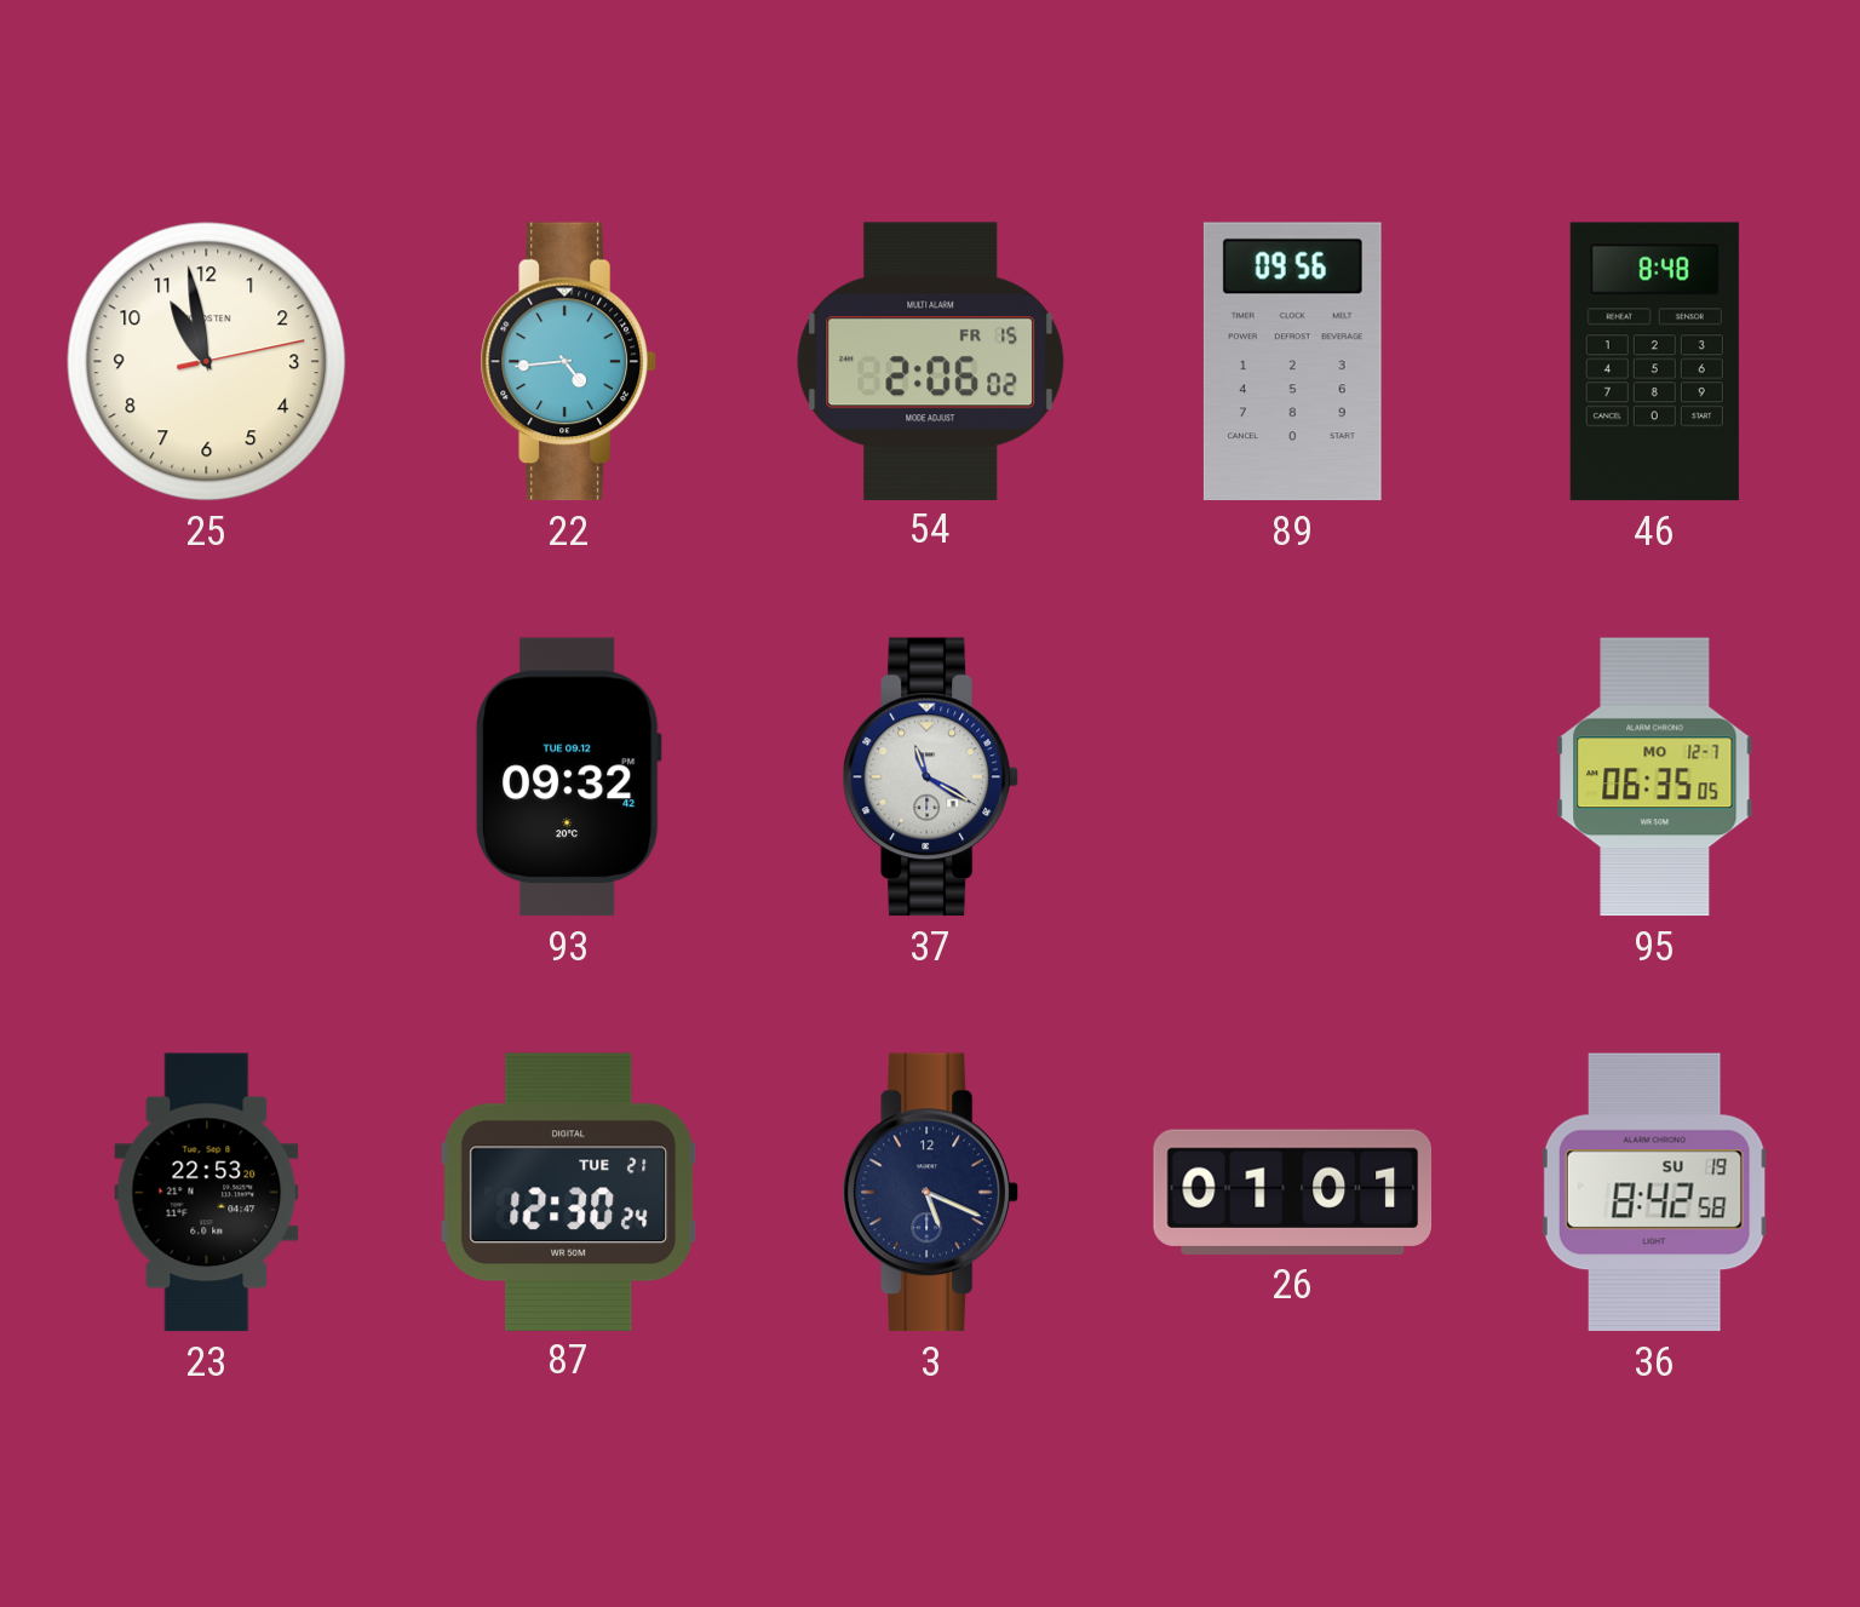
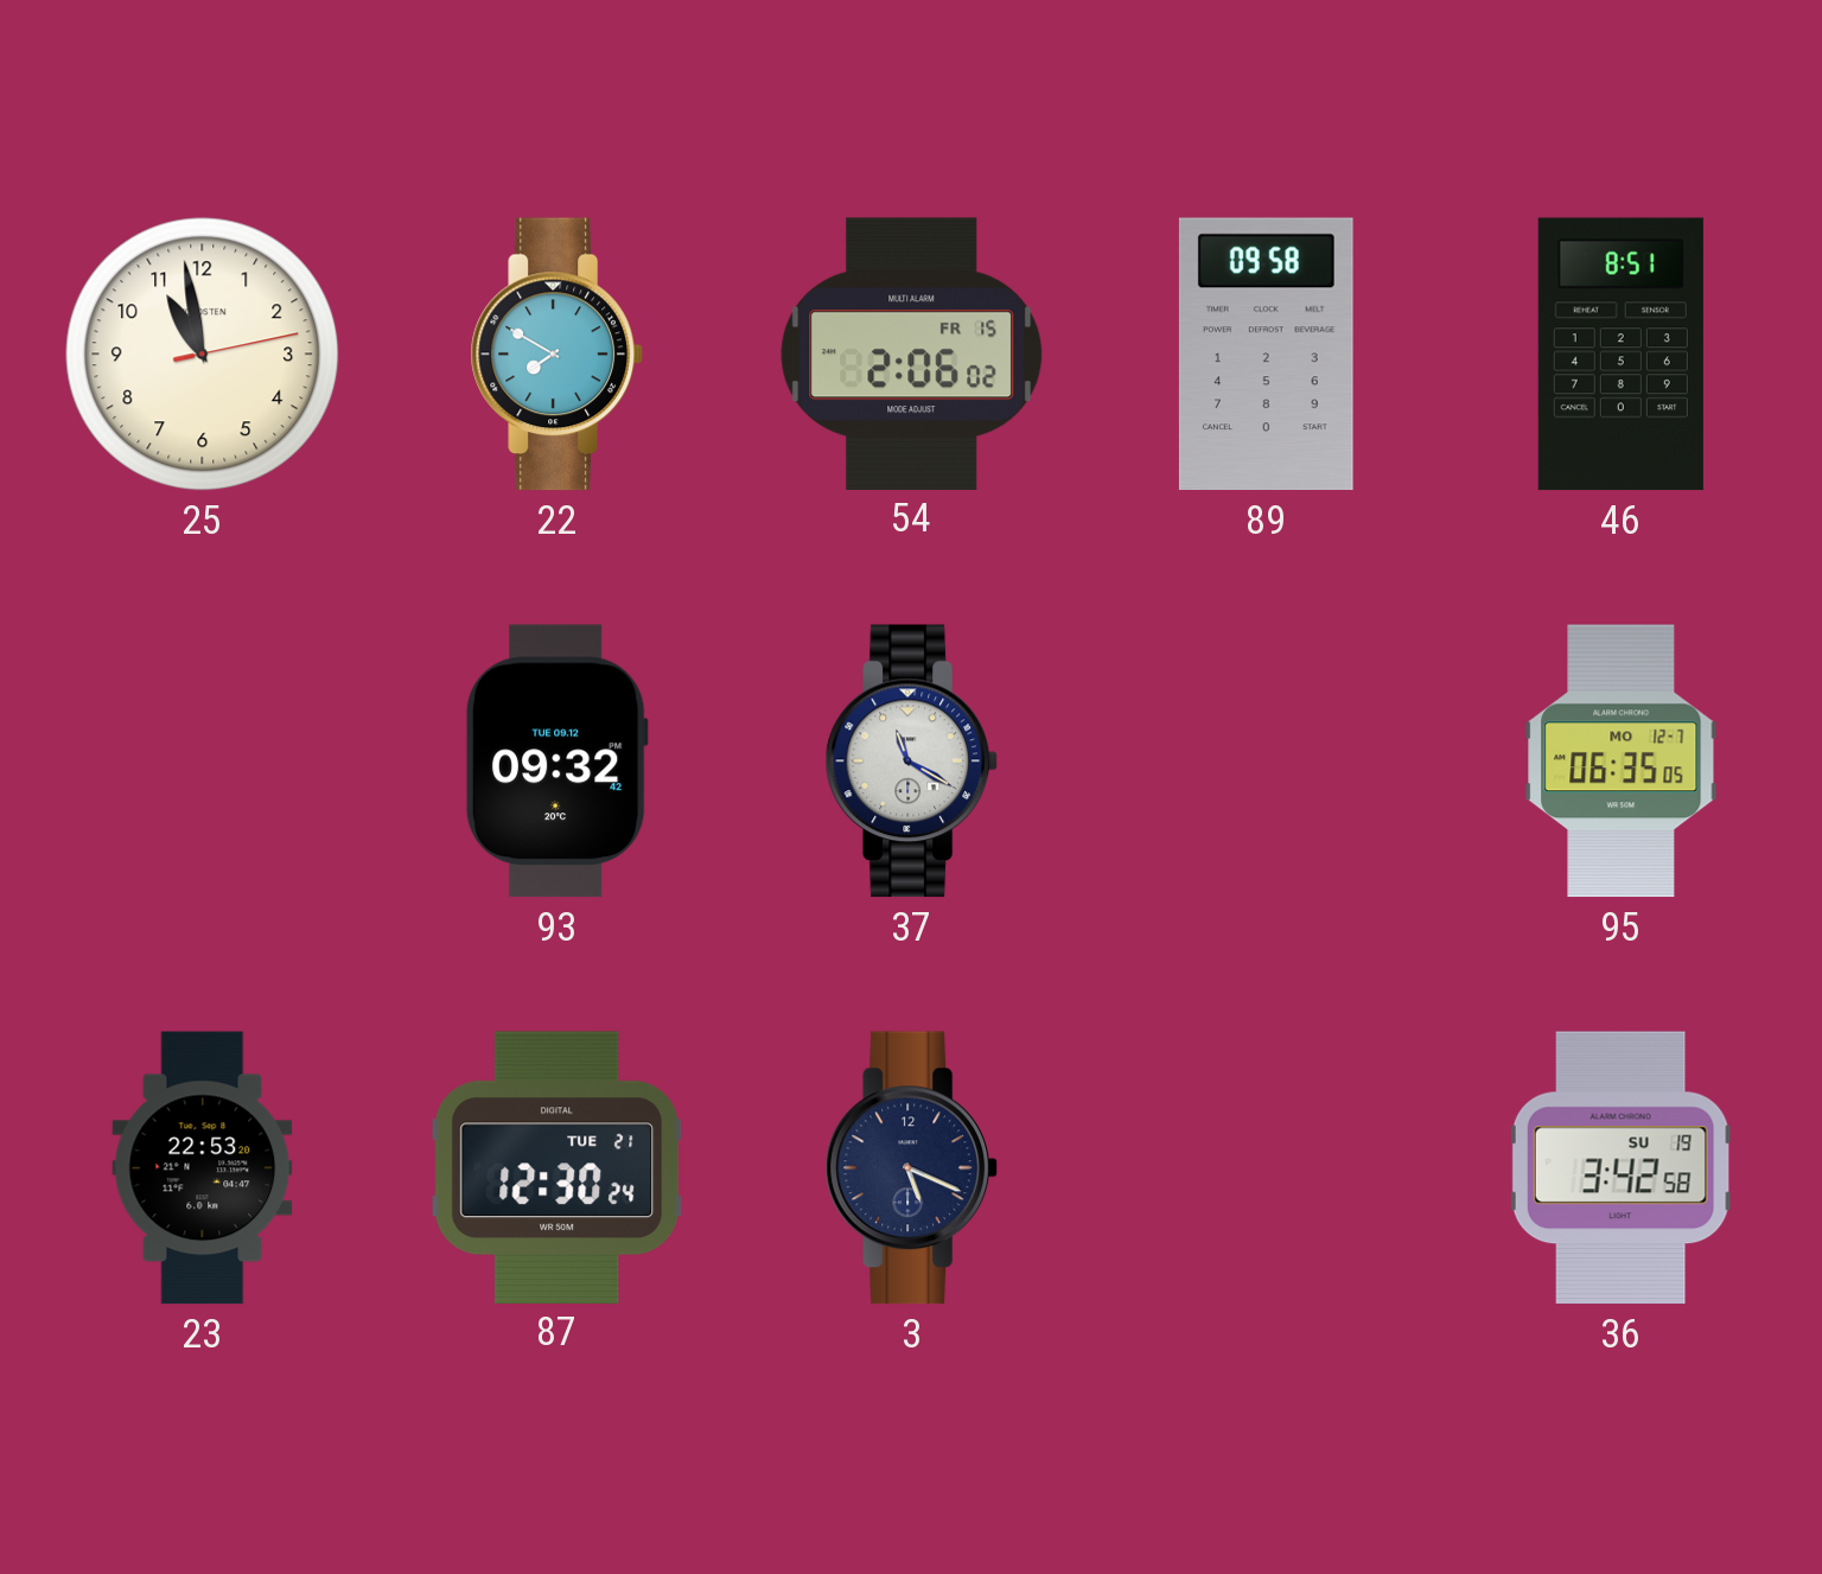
22: 4:44 -> 7:50 (556, 355)
89: 09:56 -> 09:58 (1266, 355)
46: 8:48 -> 8:51 (1620, 355)
26: 01:01 -> none (1293, 1192)
36: 8:42 -> 3:42 (1622, 1168)
